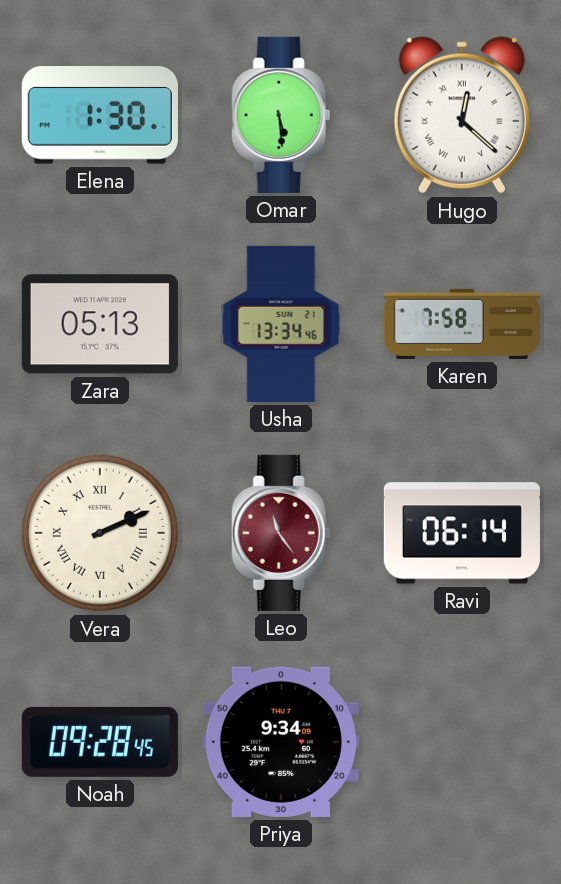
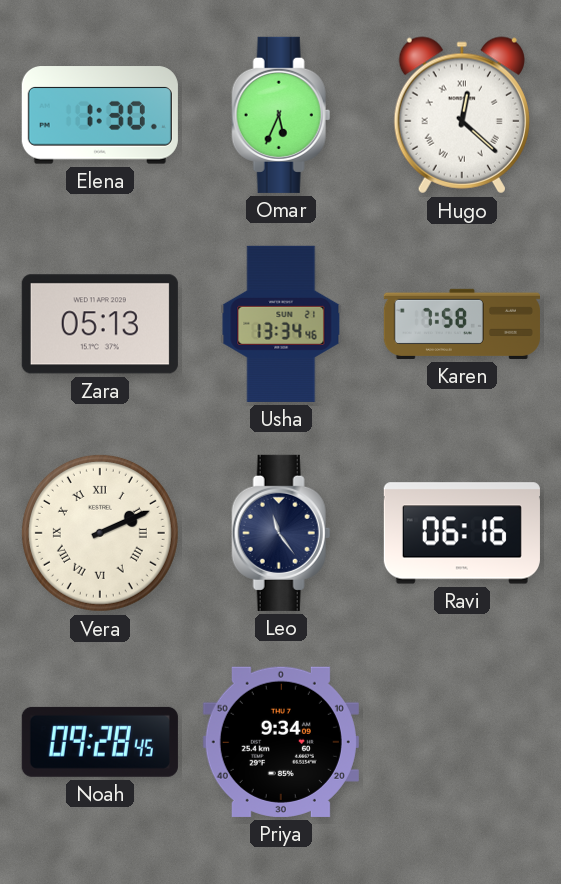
Omar: 5:29 -> 5:34 (281, 115)
Leo dial: burgundy -> navy (281, 533)
Ravi: 06:14 -> 06:16 (462, 533)
